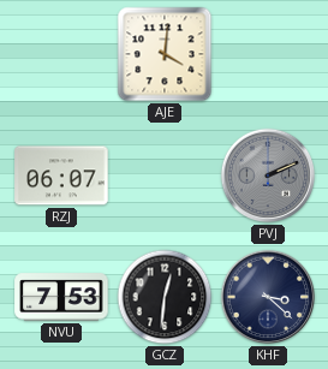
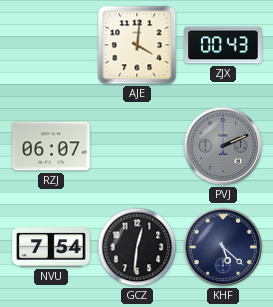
ZJX: none -> 00:43 (223, 45)
NVU: 7:53 -> 7:54 (51, 247)
KHF: 3:22 -> 5:22 (223, 247)
